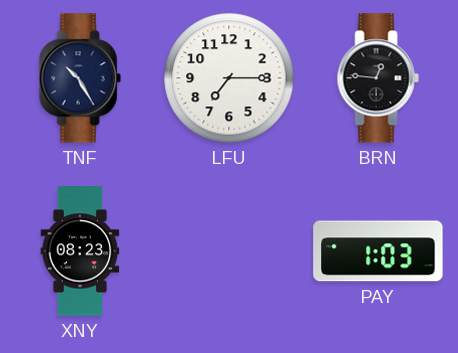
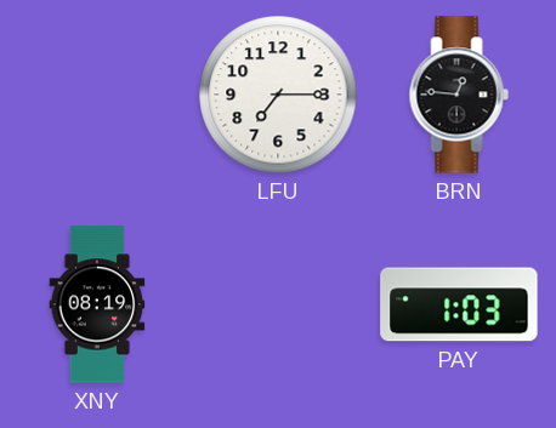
TNF: 10:25 -> none (80, 78)
XNY: 08:23 -> 08:19 (97, 304)
